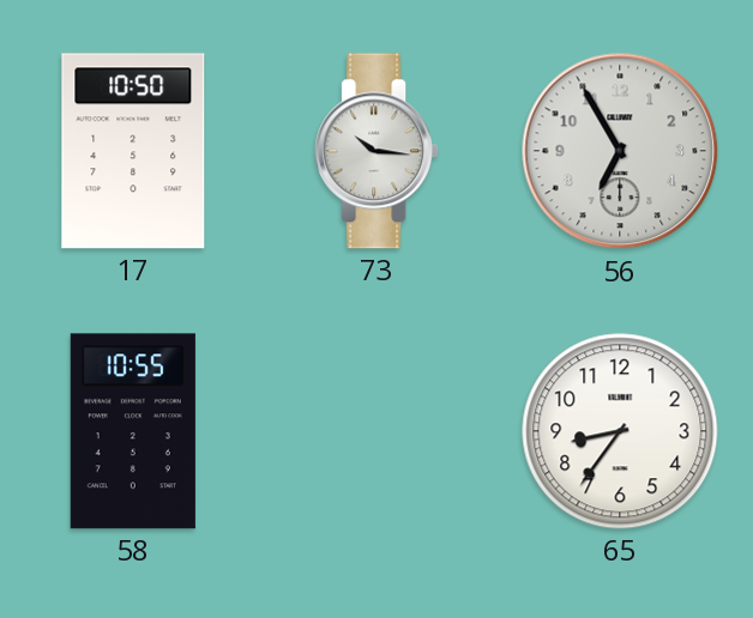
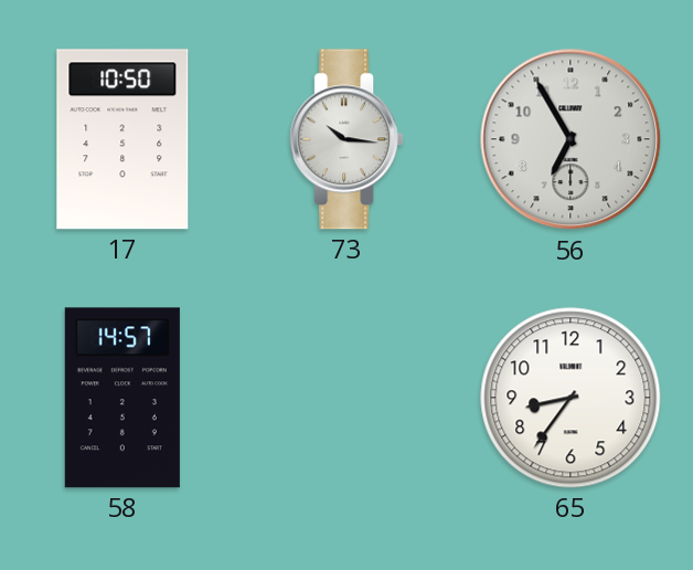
58: 10:55 -> 14:57 (122, 398)
